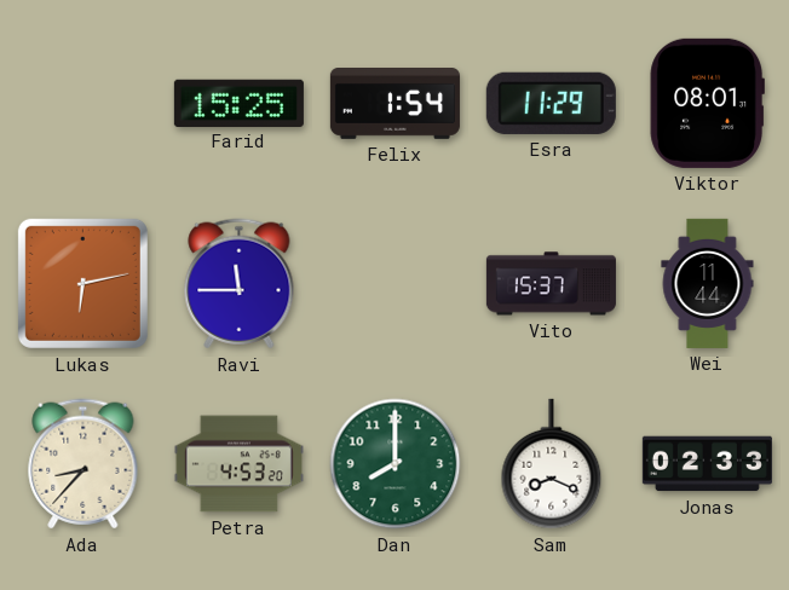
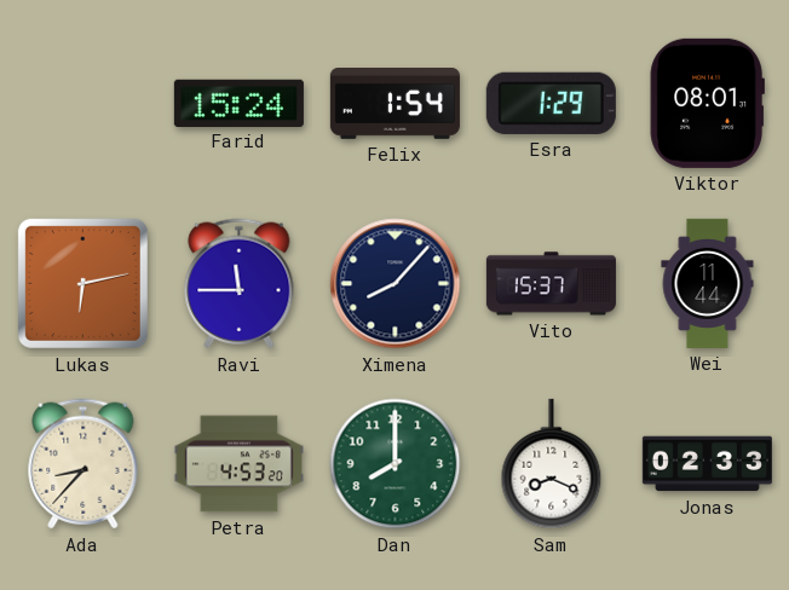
Farid: 15:25 -> 15:24 (238, 103)
Esra: 11:29 -> 1:29 (551, 103)
Ximena: none -> 8:07 (396, 284)
